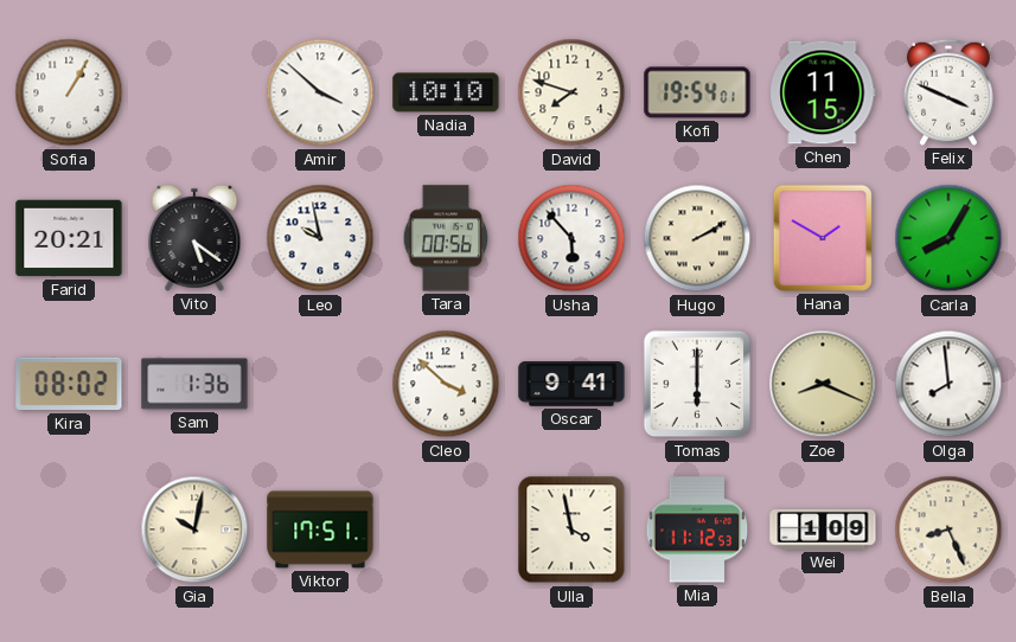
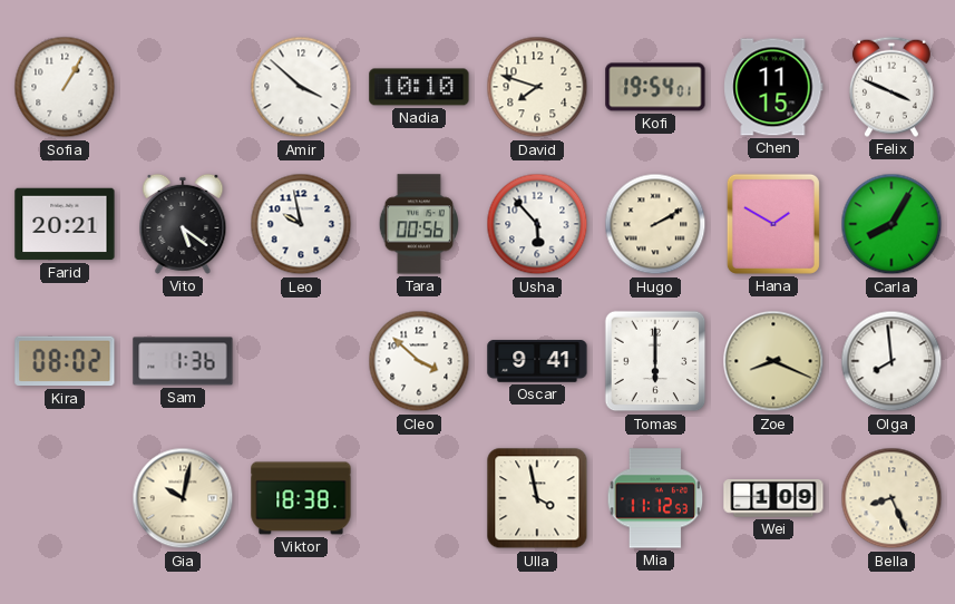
Viktor: 17:51 -> 18:38 (301, 498)
